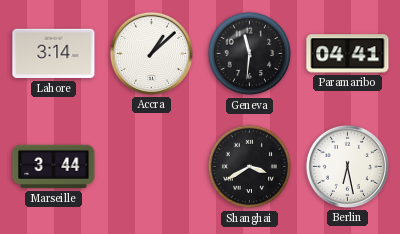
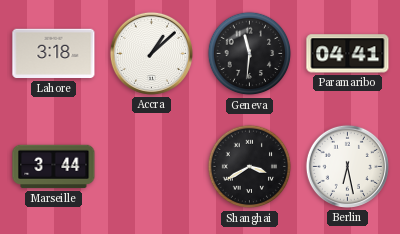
Lahore: 3:14 -> 3:18 (54, 54)
